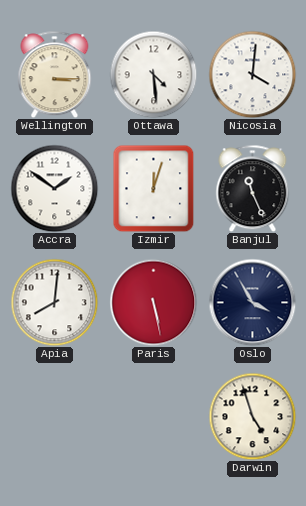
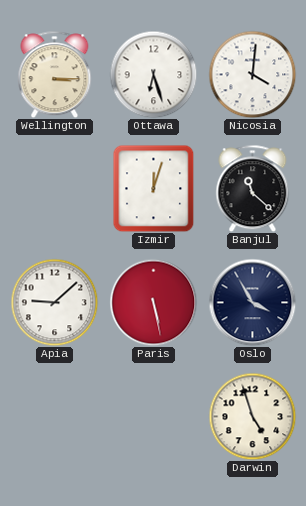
Ottawa: 4:29 -> 6:27 (153, 74)
Accra: 1:51 -> none (54, 188)
Banjul: 11:26 -> 11:22 (253, 188)
Apia: 8:01 -> 9:08 (54, 302)
